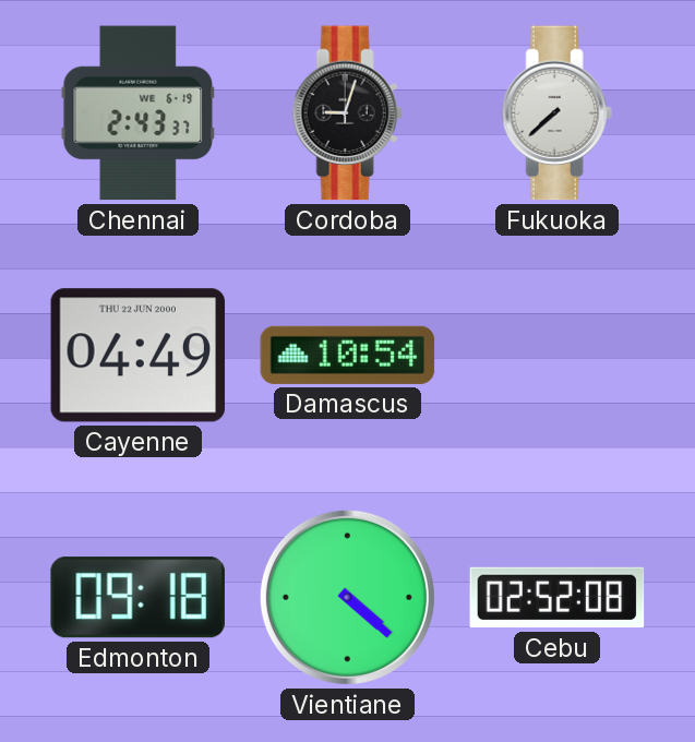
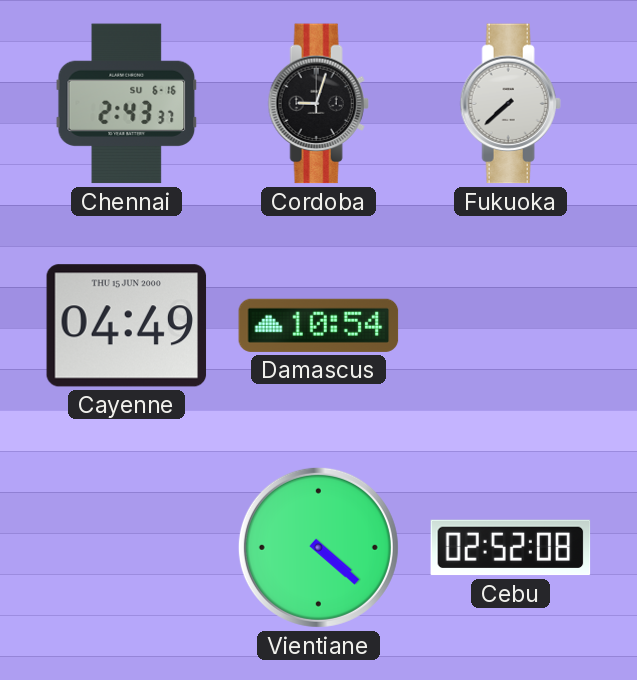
Chennai date: WE 6-19 -> SU 6-16 (127, 104)
Cayenne date: THU 22 JUN 2000 -> THU 15 JUN 2000 (127, 326)
Edmonton: 09:18 -> none (137, 598)
